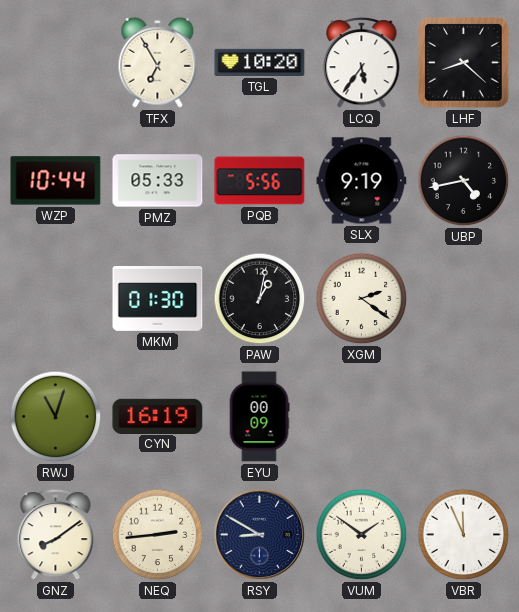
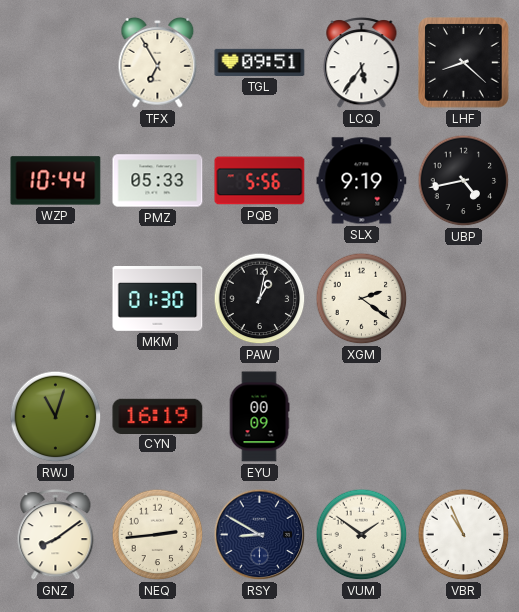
TGL: 10:20 -> 09:51 (260, 62)
VBR: 11:56 -> 10:56 (464, 535)
